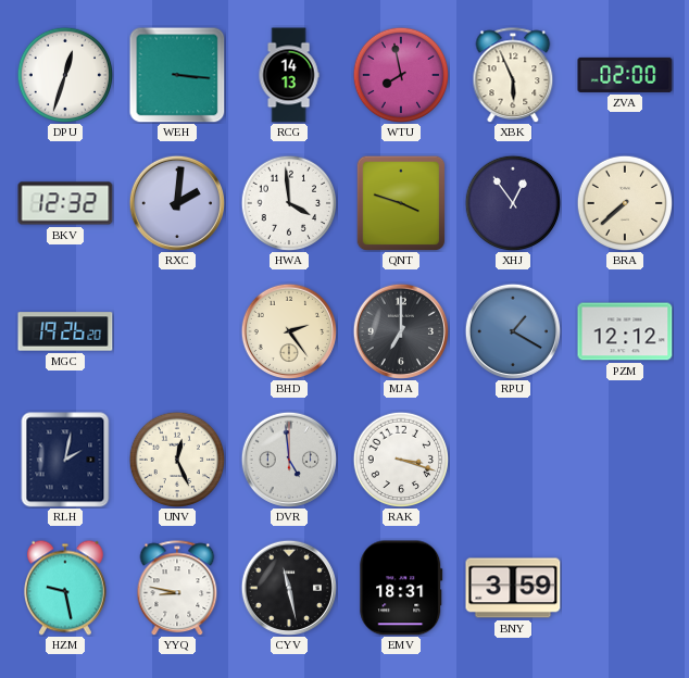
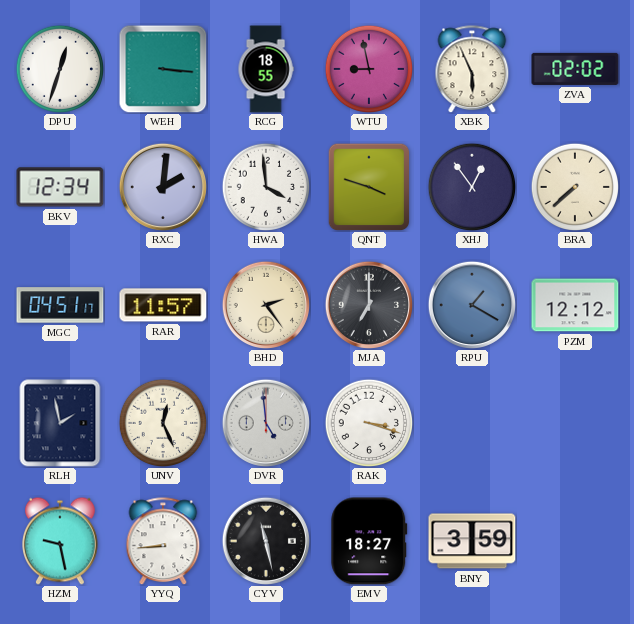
RCG: 14:13 -> 18:55 (266, 69)
WTU: 7:58 -> 8:58 (369, 69)
ZVA: 02:00 -> 02:02 (575, 69)
BKV: 12:32 -> 12:34 (60, 187)
MGC: 19:26 -> 04:51 (60, 305)
RAR: none -> 11:57 (163, 305)
RLH: 2:02 -> 1:58 (60, 423)
YYQ: 8:47 -> 8:44 (163, 541)
EMV: 18:31 -> 18:27 (369, 541)
